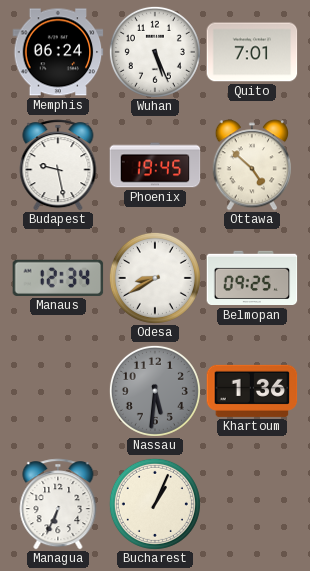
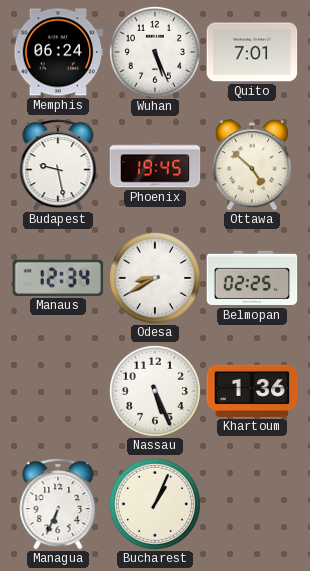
Belmopan: 09:25 -> 02:25 (252, 278)
Nassau: 5:31 -> 5:26 (155, 391)
Nassau dial: grey -> white (155, 391)
